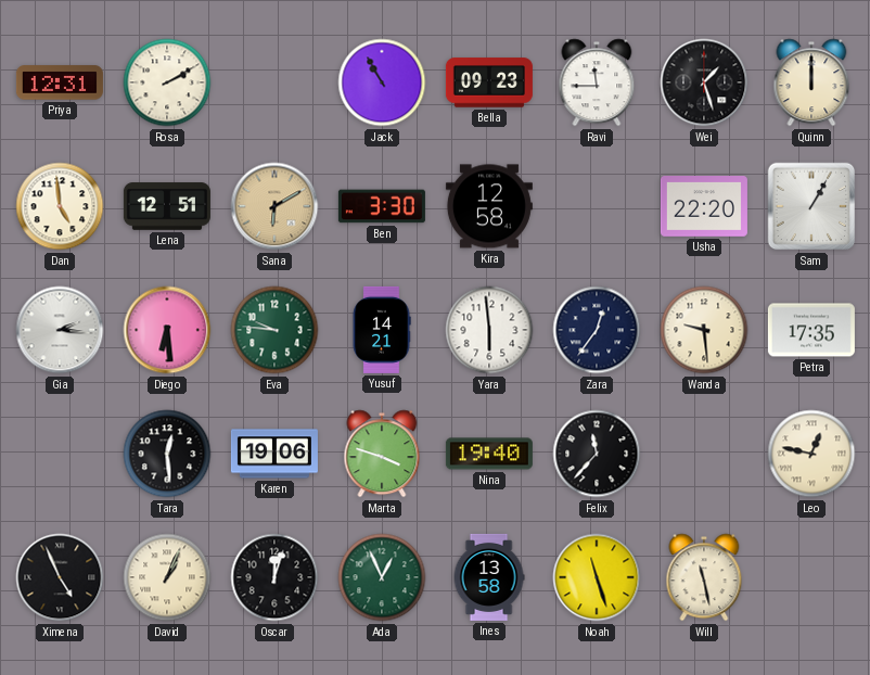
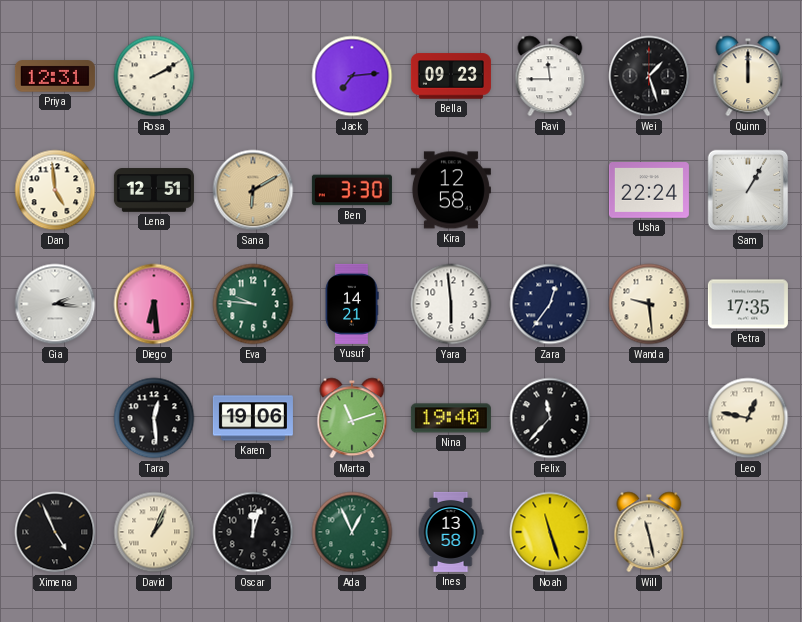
Jack: 10:55 -> 7:14 (352, 76)
Usha: 22:20 -> 22:24 (649, 191)
Marta: 3:48 -> 11:12 (352, 418)
